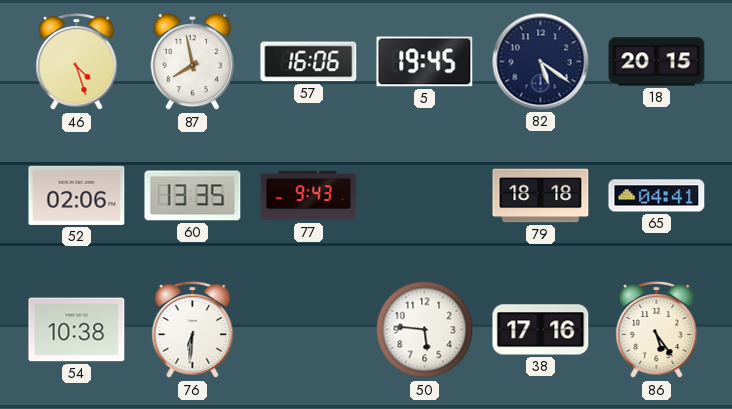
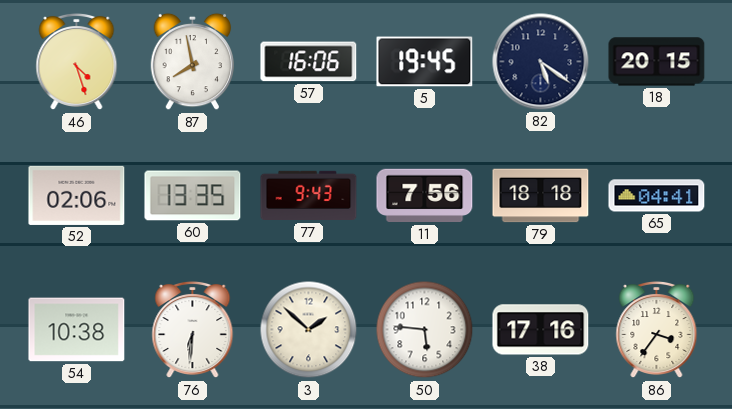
11: none -> 7:56 (425, 196)
3: none -> 1:52 (309, 330)
86: 5:24 -> 3:36 (657, 330)
